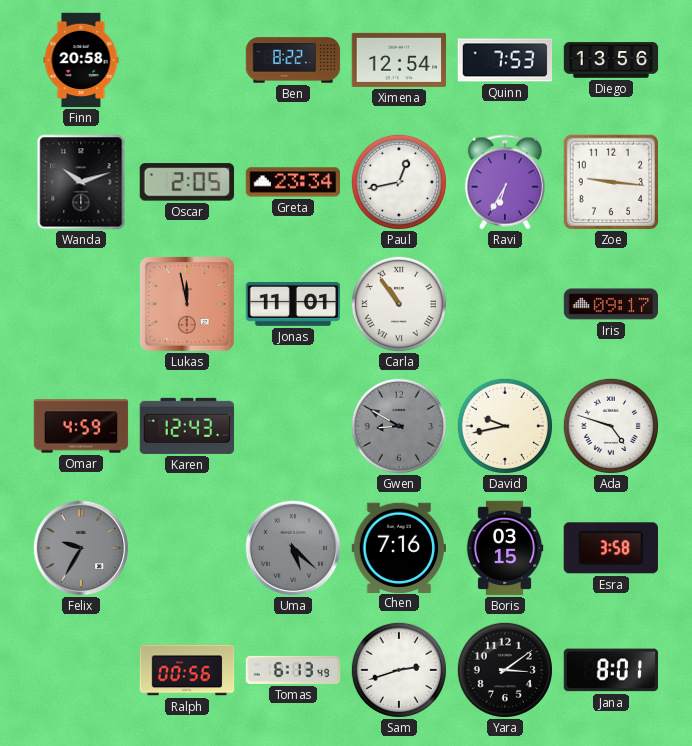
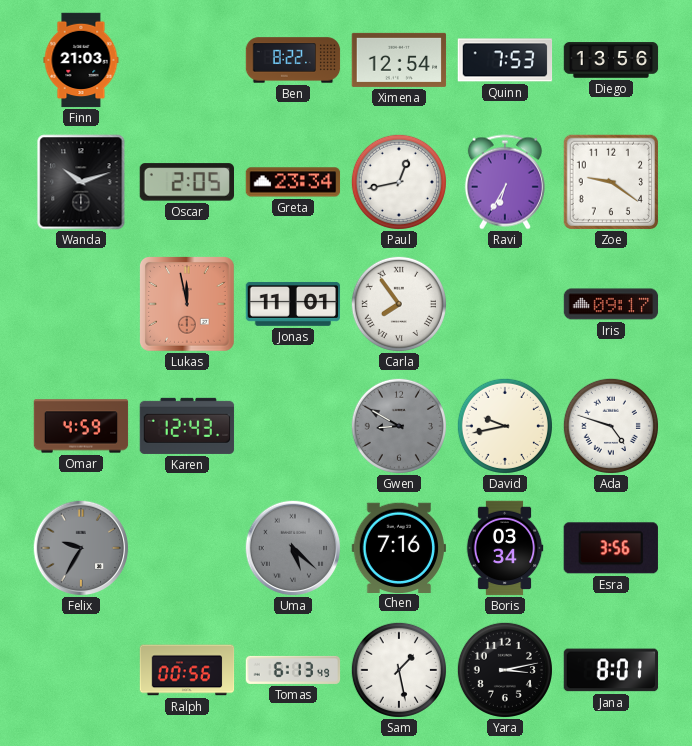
Finn: 20:58 -> 21:03 (81, 60)
Zoe: 9:16 -> 9:21 (610, 181)
Carla: 10:54 -> 7:54 (399, 304)
Boris: 03:15 -> 03:34 (505, 548)
Esra: 3:58 -> 3:56 (611, 548)
Sam: 2:42 -> 1:28 (399, 670)
Yara: 3:09 -> 3:13 (505, 670)
